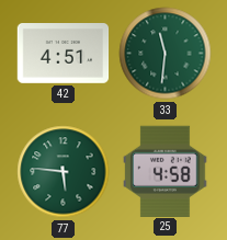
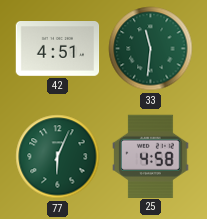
77: 5:46 -> 6:04 (58, 157)
